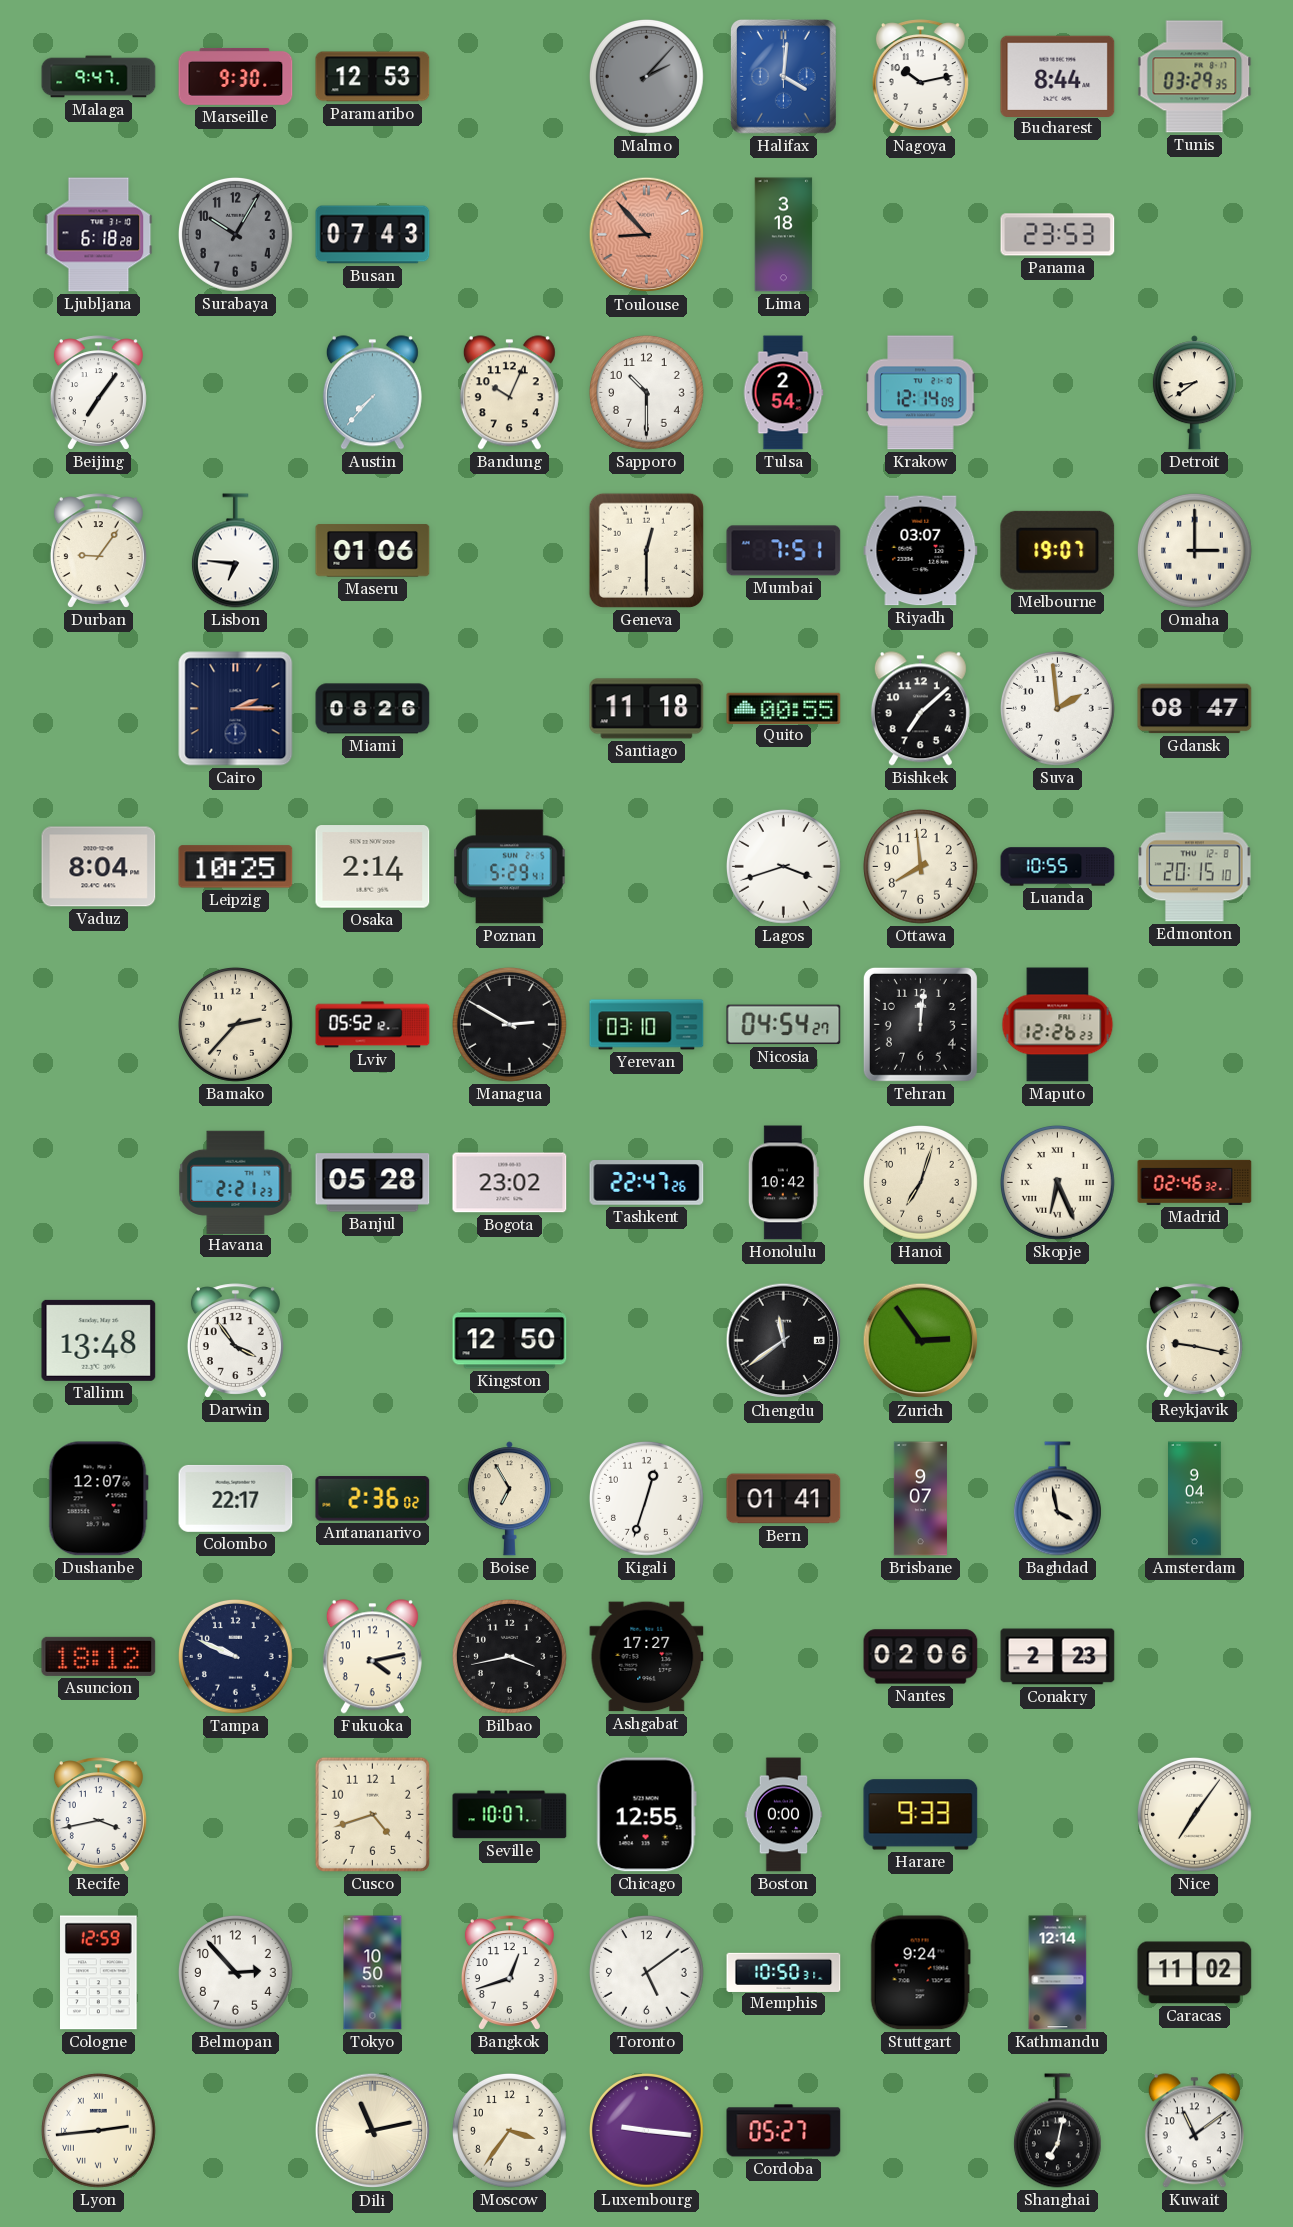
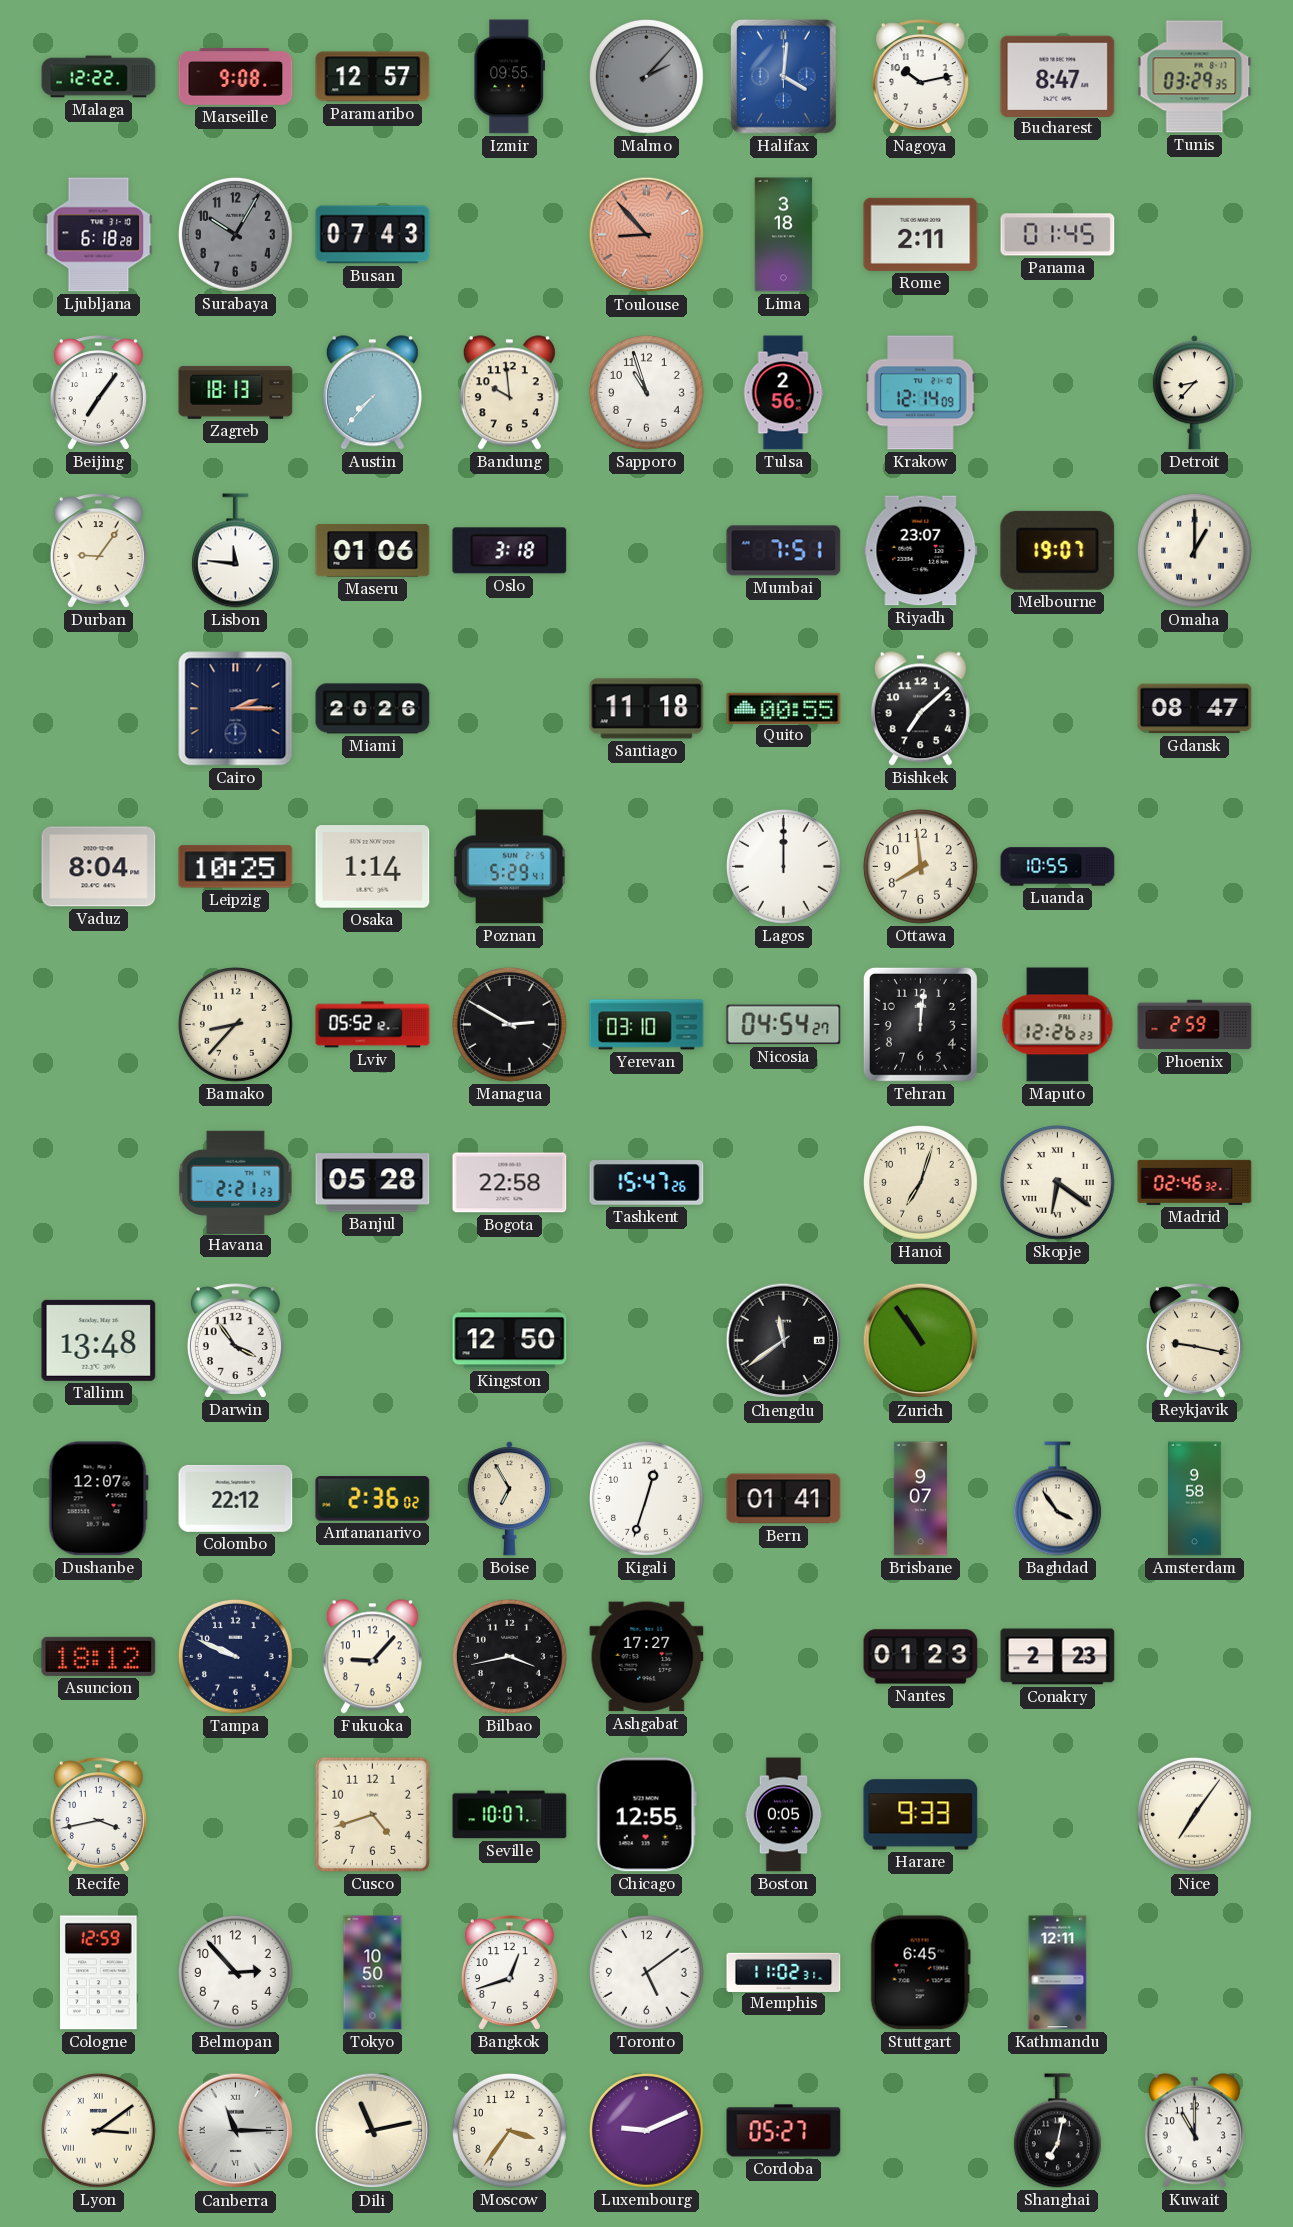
Malaga: 9:47 -> 12:22 (99, 77)
Marseille: 9:30 -> 9:08 (236, 76)
Paramaribo: 12:53 -> 12:57 (373, 77)
Izmir: none -> 09:55 (510, 77)
Bucharest: 8:44 -> 8:47 (1058, 76)
Rome: none -> 2:11 (921, 234)
Panama: 23:53 -> 01:45 (1058, 235)
Zagreb: none -> 18:13 (236, 392)
Bandung: 10:04 -> 9:59 (509, 393)
Sapporo: 10:30 -> 10:57 (646, 392)
Tulsa: 2:54 -> 2:56 (783, 393)
Detroit: 8:39 -> 8:37 (1194, 393)
Lisbon: 6:46 -> 11:46 (235, 551)
Oslo: none -> 3:18 (510, 551)
Geneva: 12:30 -> none (646, 550)
Riyadh: 03:07 -> 23:07 (921, 551)
Omaha: 3:00 -> 1:00 (1194, 550)
Miami: 08:26 -> 20:26 (373, 709)
Suva: 1:59 -> none (1057, 708)
Osaka: 2:14 -> 1:14 (373, 867)
Lagos: 3:42 -> 12:00 (783, 866)
Edmonton: 20:15 -> none (1195, 867)
Bamako: 2:37 -> 8:37 (235, 1024)
Phoenix: none -> 2:59 (1195, 1025)
Bogota: 23:02 -> 22:58 (510, 1183)
Tashkent: 22:47 -> 15:47 (647, 1183)
Honolulu: 10:42 -> none (783, 1183)
Skopje: 6:26 -> 6:21 (1057, 1182)
Zurich: 2:54 -> 10:54 (921, 1341)
Colombo: 22:17 -> 22:12 (236, 1498)
Baghdad: 3:58 -> 3:54 (1057, 1499)
Amsterdam: 9:04 -> 9:58 (1195, 1499)
Fukuoka: 4:13 -> 9:07 (372, 1657)
Nantes: 02:06 -> 01:23 (921, 1657)
Boston: 0:00 -> 0:05 (784, 1815)
Memphis: 10:50 -> 11:02 (784, 1972)
Stuttgart: 9:24 -> 6:45 (920, 1973)
Kathmandu: 12:14 -> 12:11 (1058, 1973)
Caracas: 11:02 -> none (1195, 1973)
Lyon: 2:44 -> 3:09 (98, 2130)
Canberra: none -> 11:15 (236, 2131)
Luxembourg: 9:16 -> 9:11 (646, 2130)
Kuwait: 11:09 -> 11:00 (1194, 2131)
